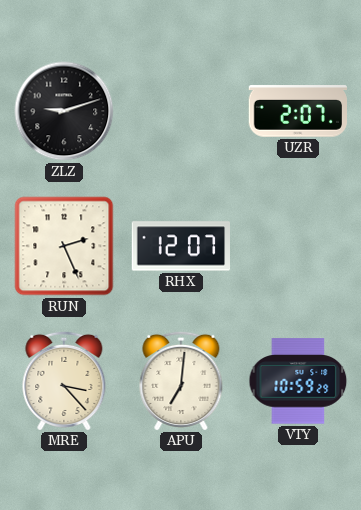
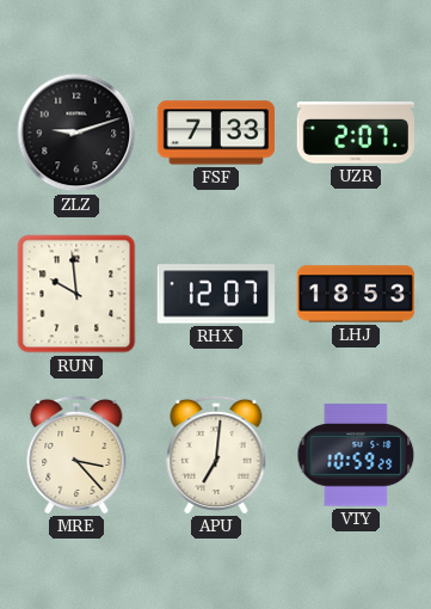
FSF: none -> 7:33 (215, 133)
RUN: 2:26 -> 9:59 (76, 294)
LHJ: none -> 18:53 (356, 294)
